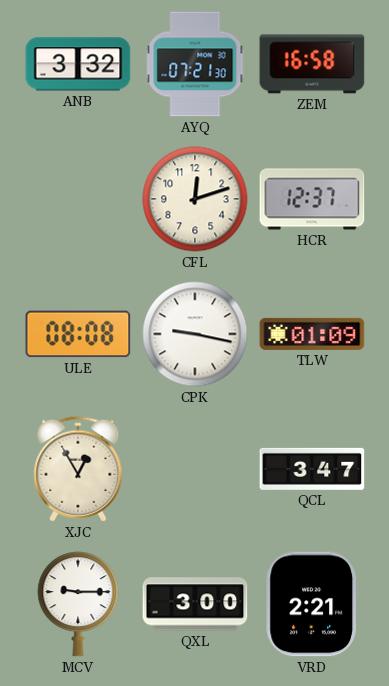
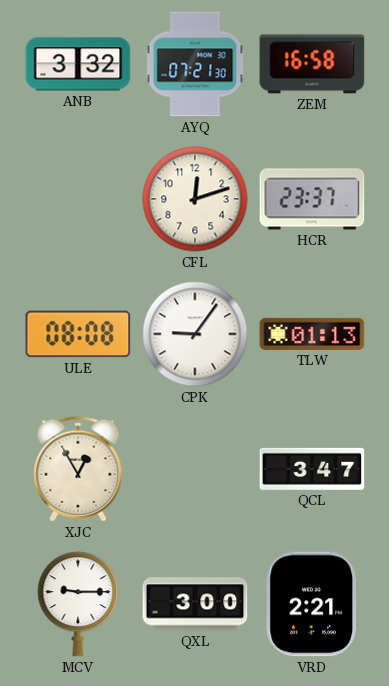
HCR: 12:37 -> 23:37 (312, 199)
CPK: 9:17 -> 9:06 (195, 334)
TLW: 01:09 -> 01:13 (312, 334)
